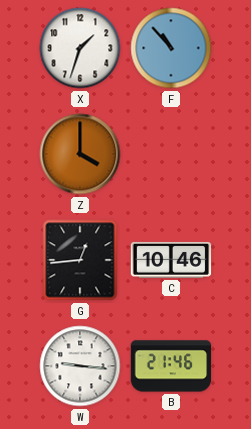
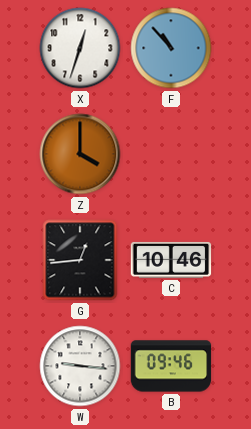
X: 1:33 -> 12:33 (80, 48)
B: 21:46 -> 09:46 (171, 366)
